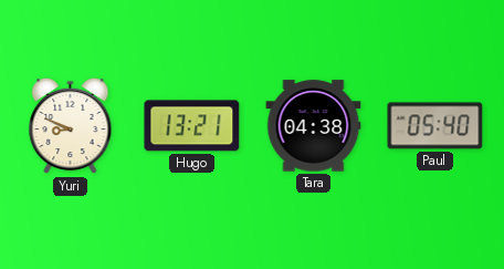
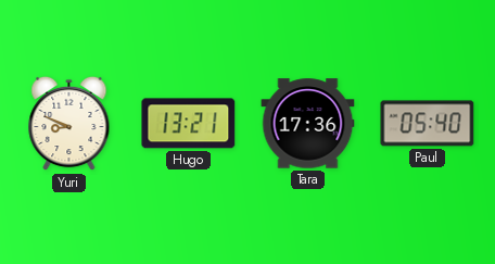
Tara: 04:38 -> 17:36 (308, 124)
